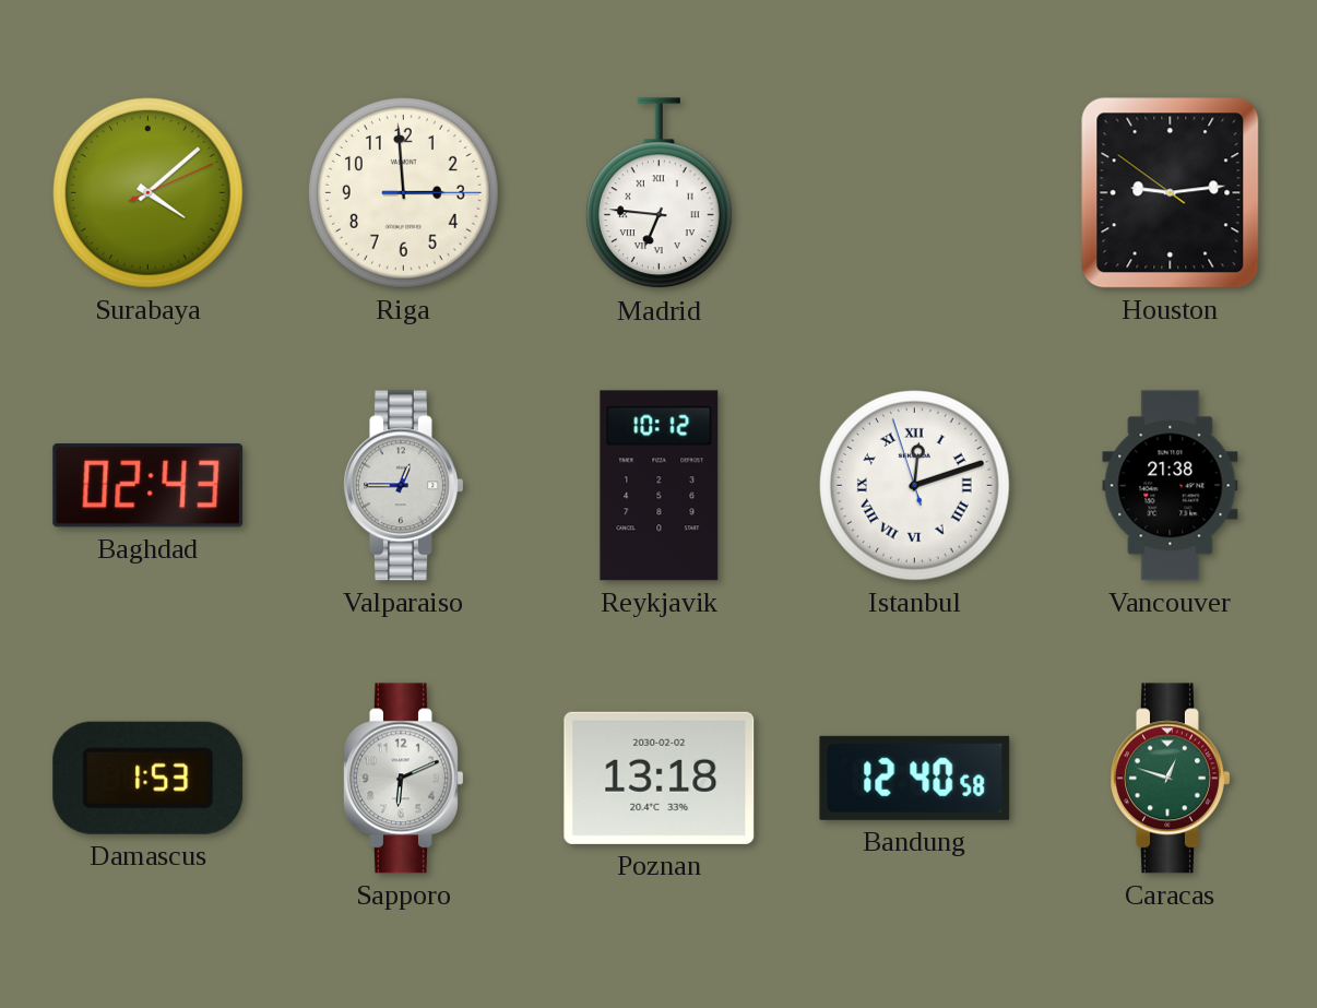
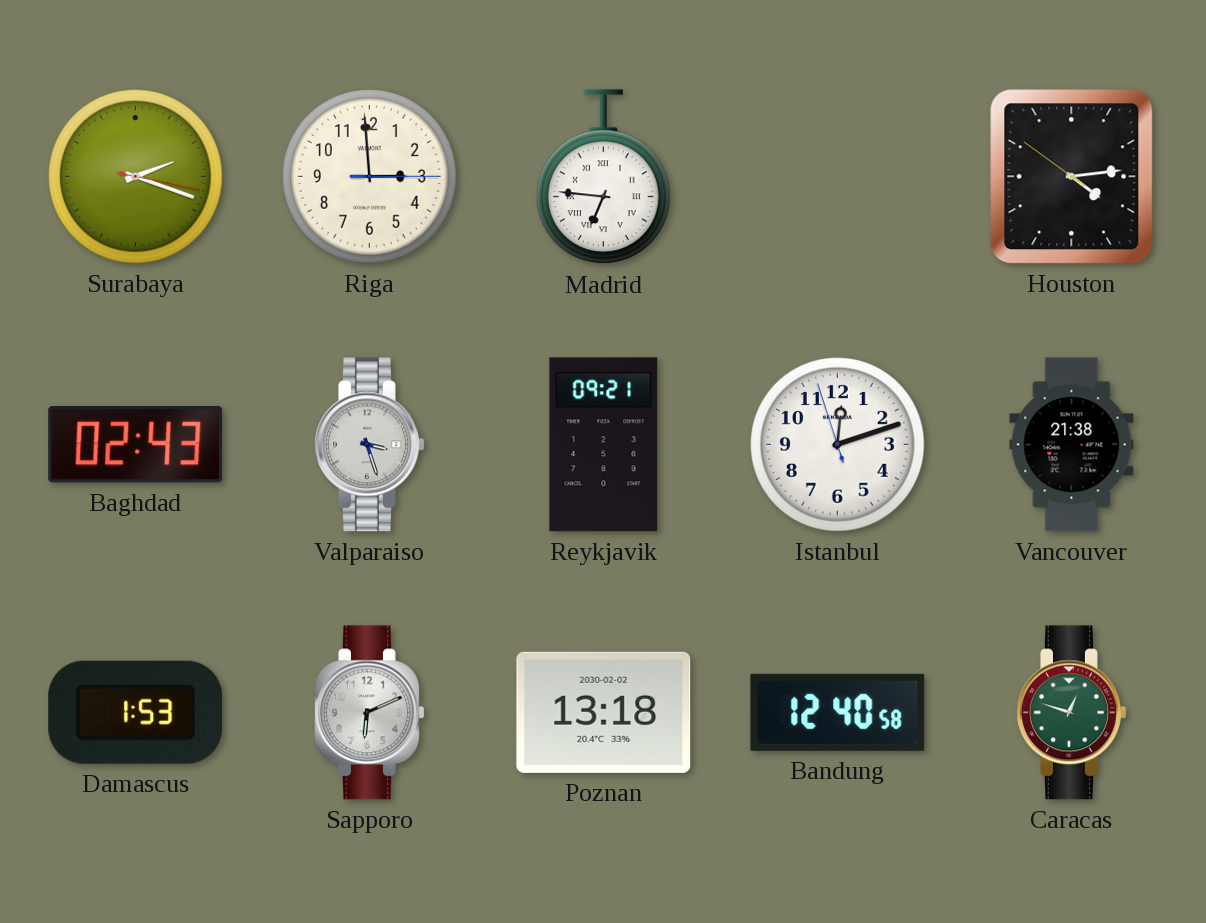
Surabaya: 4:08 -> 2:18 (136, 177)
Houston: 9:13 -> 4:13 (1072, 177)
Valparaiso: 12:45 -> 3:27 (370, 445)
Reykjavik: 10:12 -> 09:21 (604, 445)
Istanbul numerals: Roman -> Arabic (838, 445)
